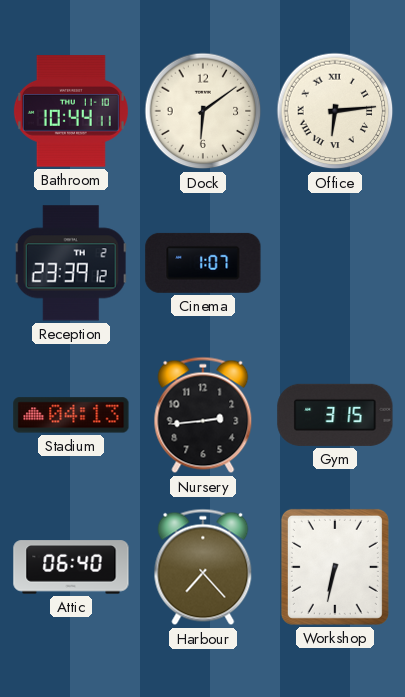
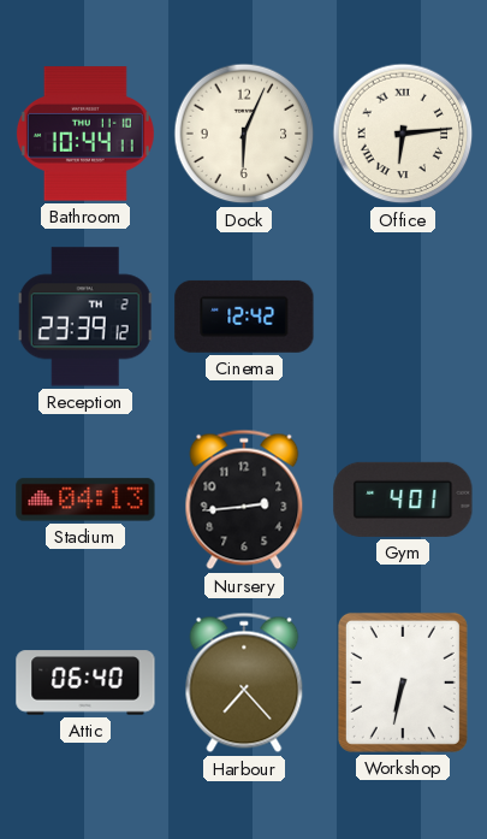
Dock: 6:09 -> 6:04 (244, 134)
Cinema: 1:07 -> 12:42 (244, 317)
Gym: 3:15 -> 4:01 (403, 500)
